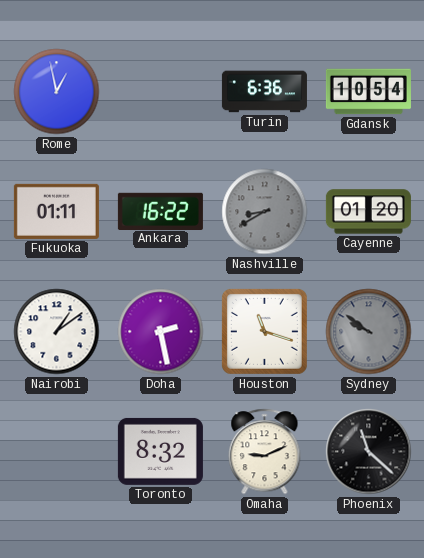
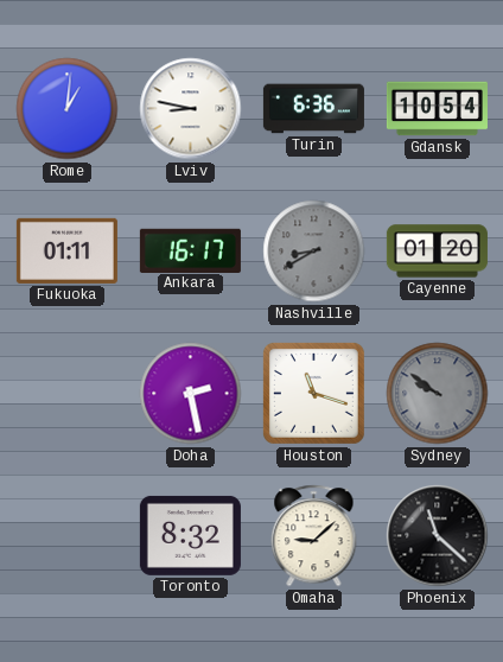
Rome: 12:58 -> 1:01 (68, 109)
Lviv: none -> 8:47 (191, 109)
Ankara: 16:22 -> 16:17 (190, 250)
Nairobi: 1:09 -> none (57, 332)
Omaha: 9:11 -> 9:08 (314, 536)
